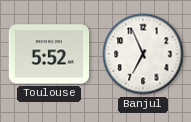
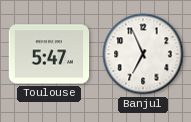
Toulouse: 5:52 -> 5:47 (49, 54)
